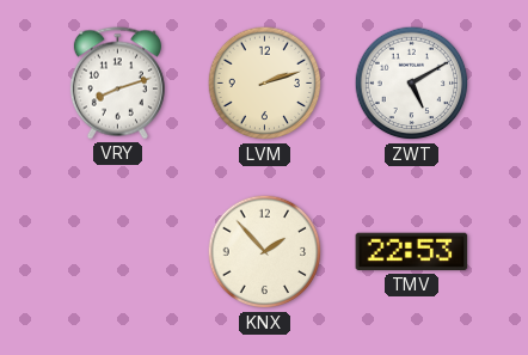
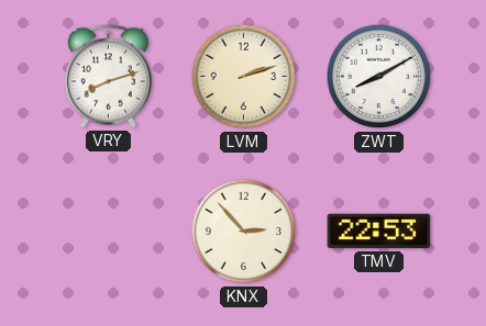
ZWT: 5:10 -> 8:10 (379, 77)
KNX: 1:53 -> 2:53 (244, 232)
